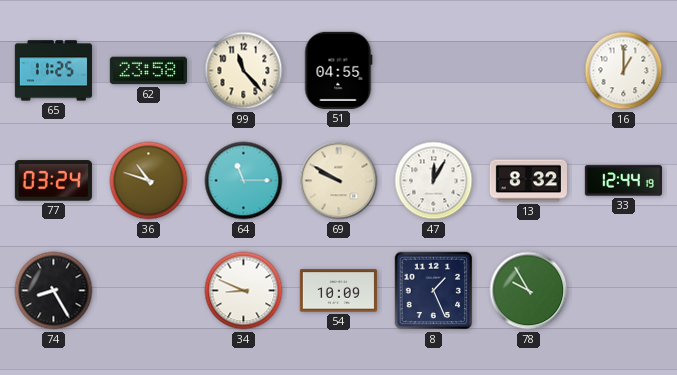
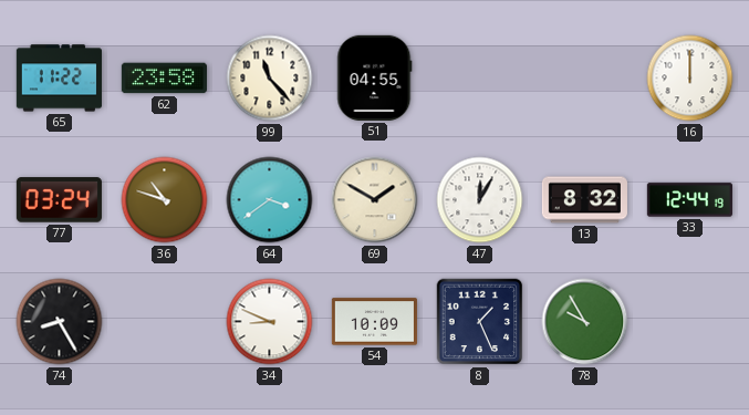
65: 11:25 -> 11:22 (59, 79)
16: 1:00 -> 12:00 (690, 79)
64: 11:15 -> 3:39 (270, 200)
69: 9:50 -> 1:50 (375, 200)
